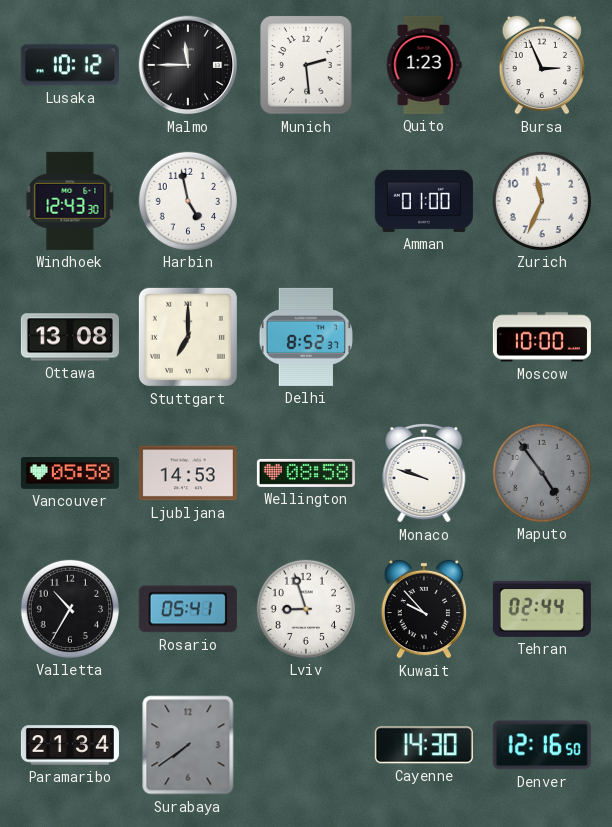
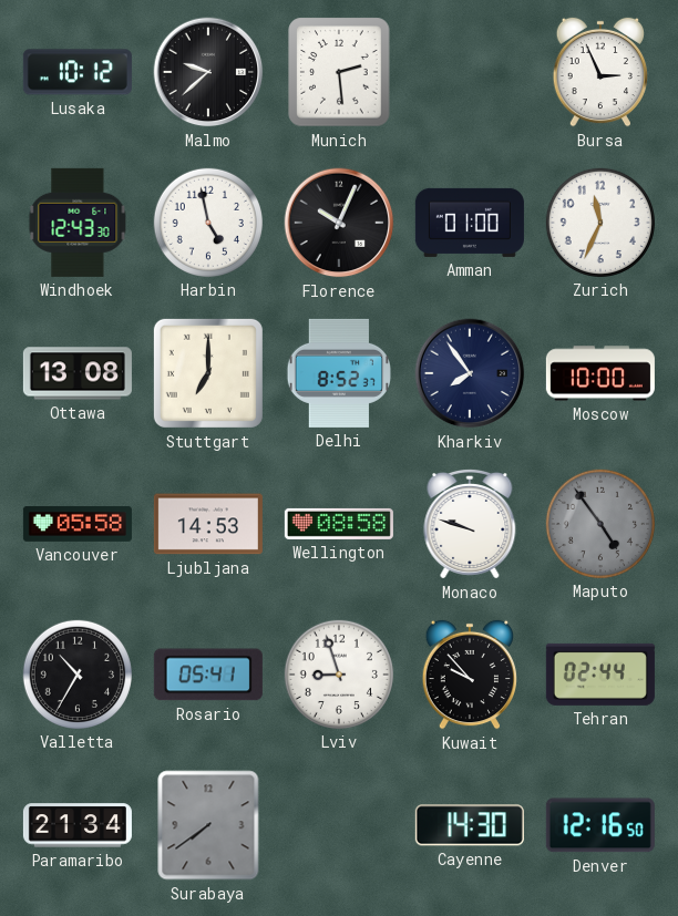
Malmo: 11:45 -> 9:38 (208, 72)
Quito: 1:23 -> none (424, 65)
Florence: none -> 10:04 (339, 223)
Kharkiv: none -> 7:54 (470, 373)
